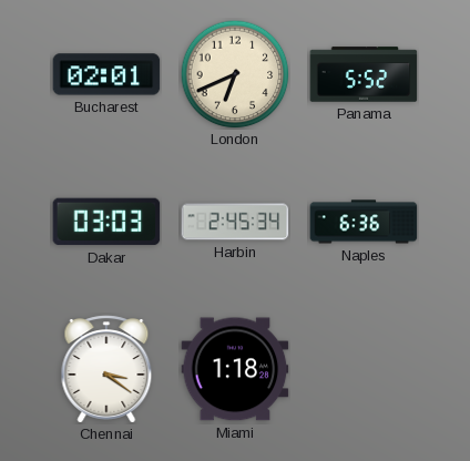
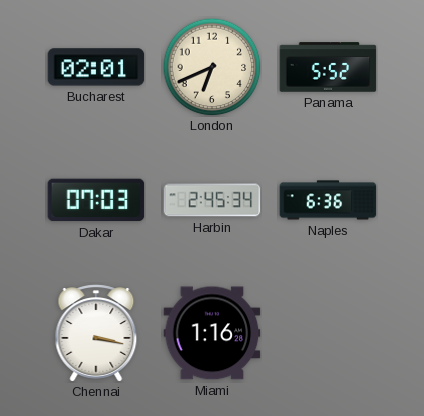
Dakar: 03:03 -> 07:03 (96, 200)
Chennai: 3:21 -> 3:17 (96, 333)
Miami: 1:18 -> 1:16 (212, 333)
